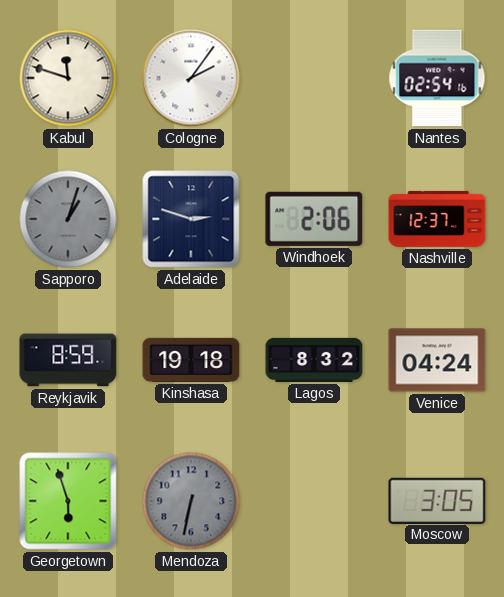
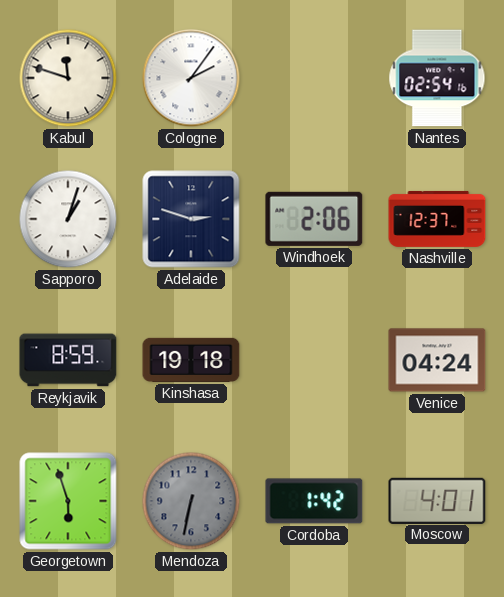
Sapporo dial: grey -> white (68, 219)
Lagos: 8:32 -> none (314, 360)
Cordoba: none -> 1:42 (314, 501)
Moscow: 3:05 -> 4:01 (437, 500)
